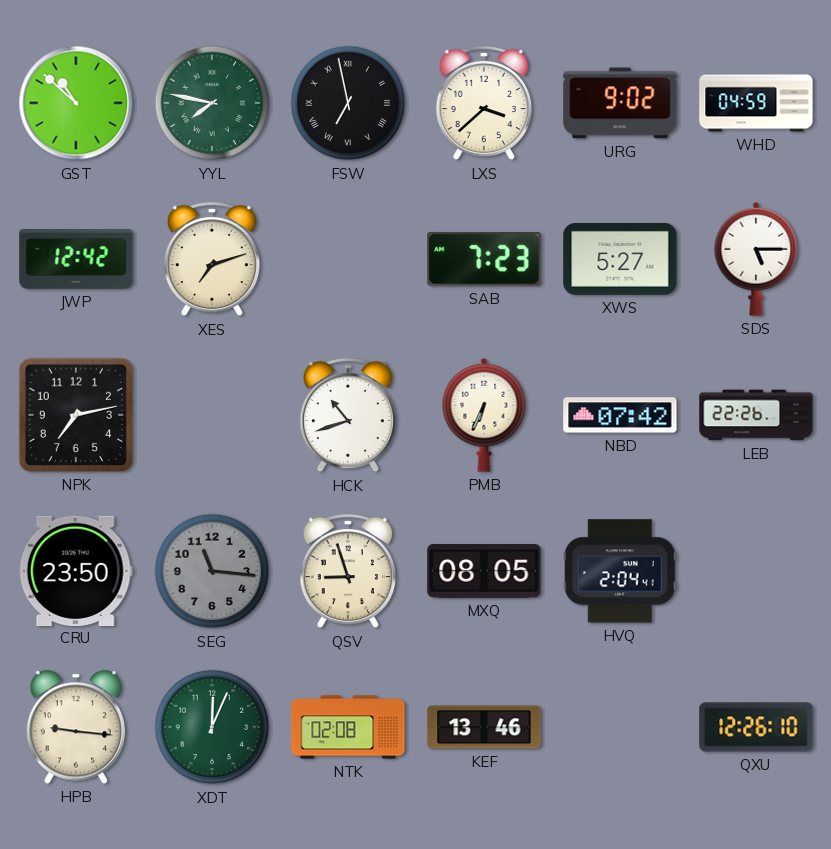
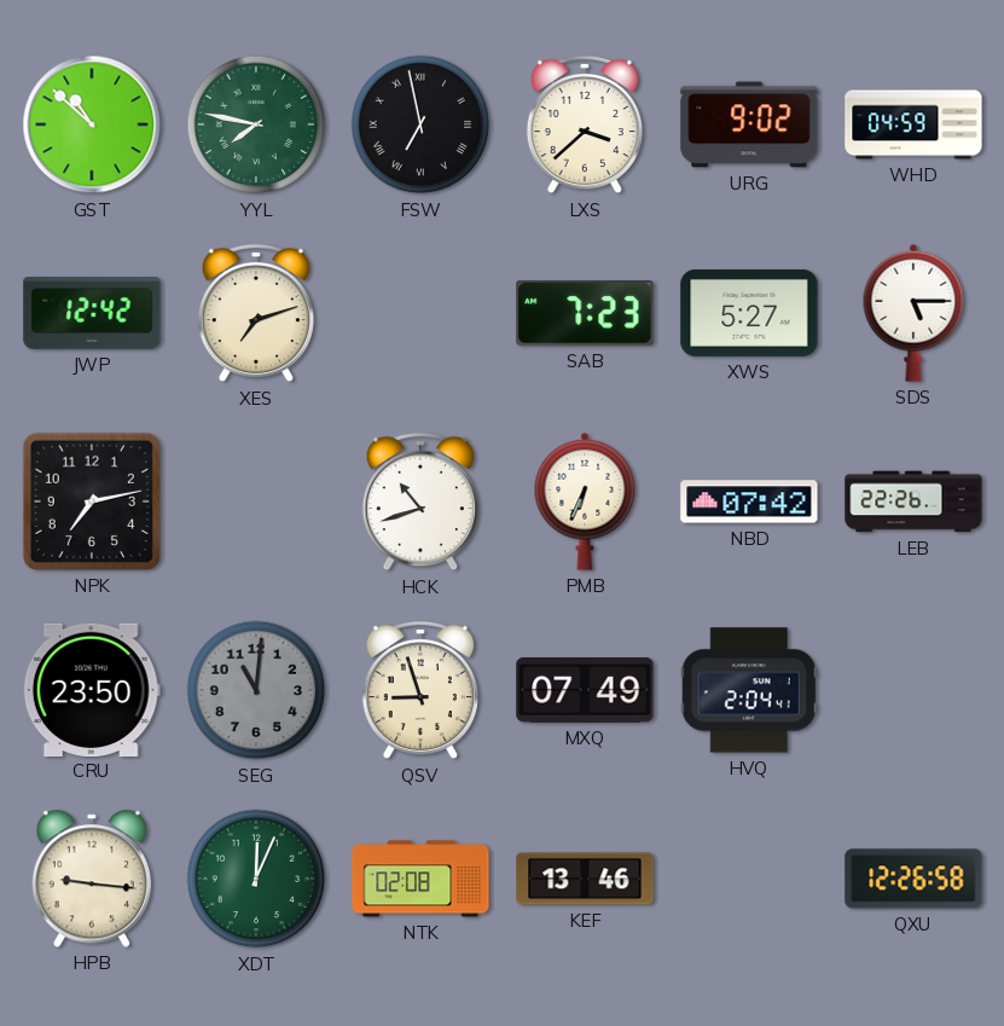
SEG: 11:16 -> 11:01 (256, 690)
MXQ: 08:05 -> 07:49 (585, 690)
QXU: 12:26:10 -> 12:26:58 (913, 879)
